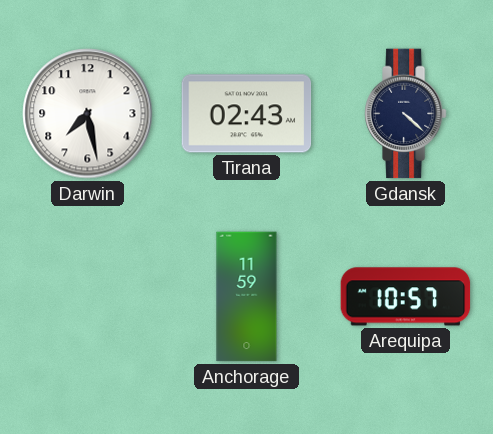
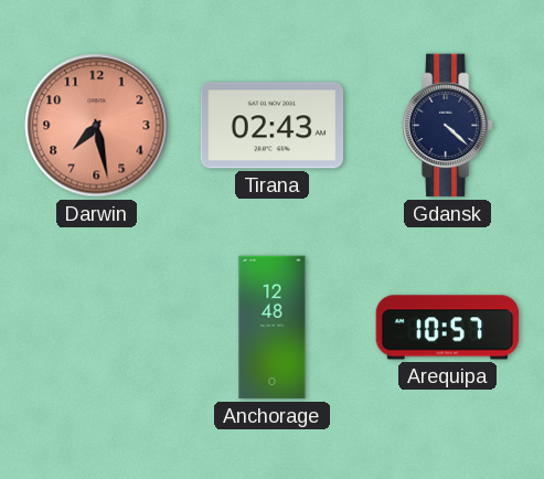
Darwin dial: white -> salmon (97, 126)
Anchorage: 11:59 -> 12:48 (273, 328)
